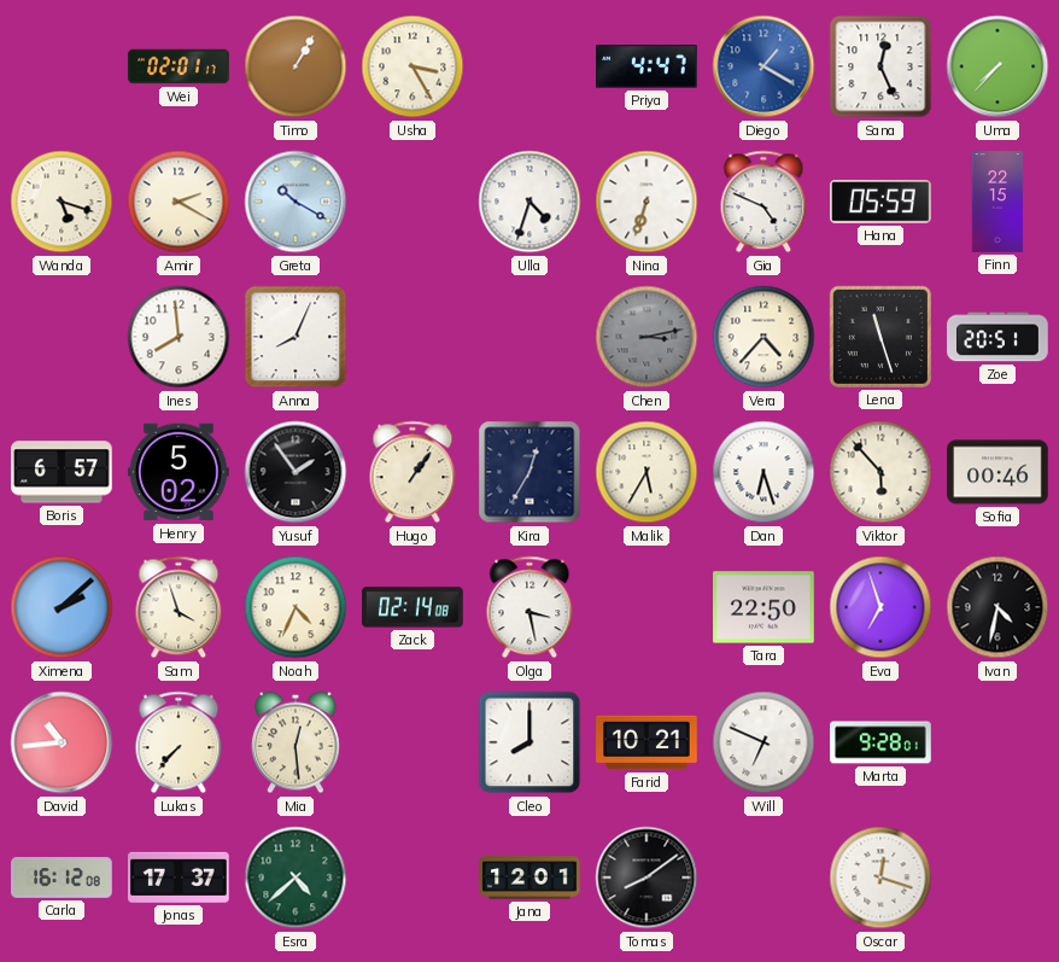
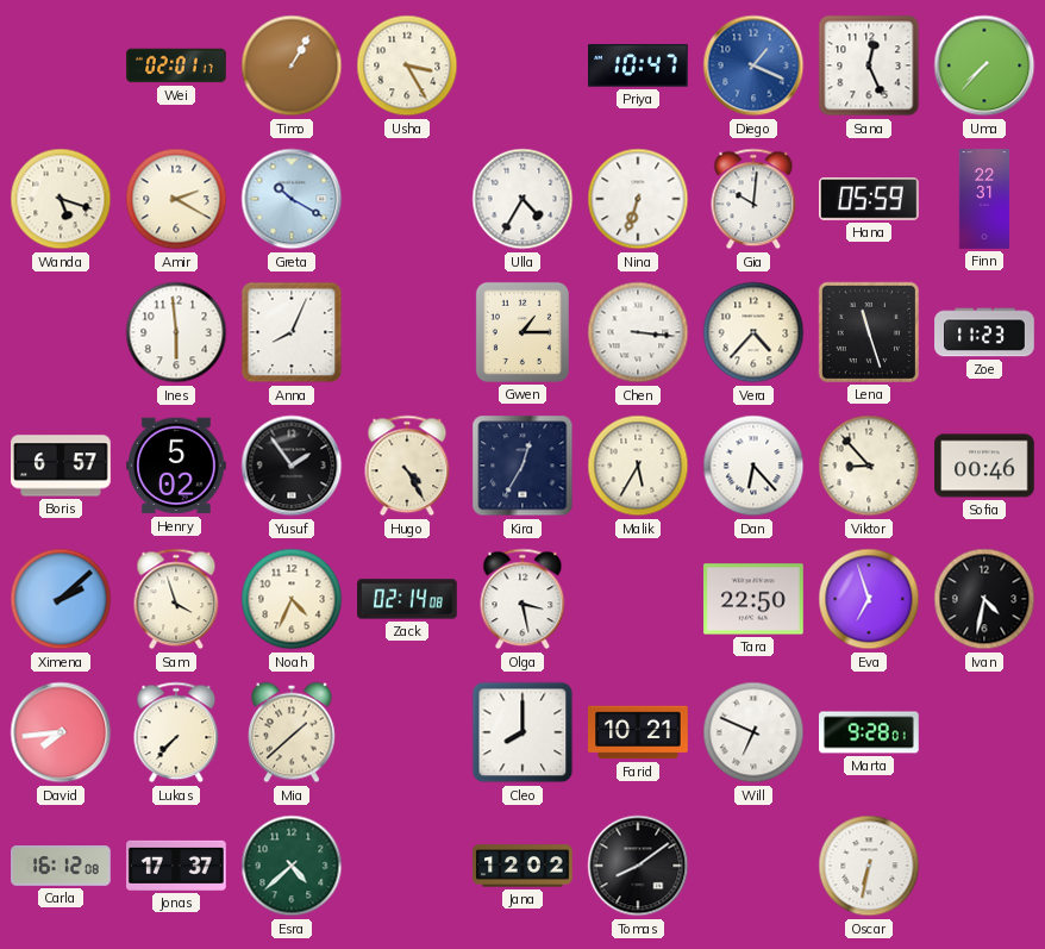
Priya: 4:47 -> 10:47 (639, 65)
Diego: 1:20 -> 1:19 (753, 65)
Ulla: 4:33 -> 4:35 (522, 199)
Gia: 4:49 -> 10:01 (753, 199)
Finn: 22:15 -> 22:31 (984, 199)
Ines: 7:59 -> 5:59 (176, 332)
Gwen: none -> 1:15 (522, 332)
Chen: 3:13 -> 3:16 (638, 332)
Chen dial: grey -> white (638, 332)
Zoe: 20:51 -> 11:23 (984, 332)
Hugo: 1:06 -> 4:25 (407, 466)
Dan: 6:27 -> 6:23 (753, 466)
Viktor: 5:53 -> 8:53 (869, 466)
David: 10:44 -> 7:44 (61, 732)
Mia: 12:29 -> 1:38 (293, 732)
Jana: 12:01 -> 12:02 (522, 866)
Oscar: 12:18 -> 6:32 (869, 866)
